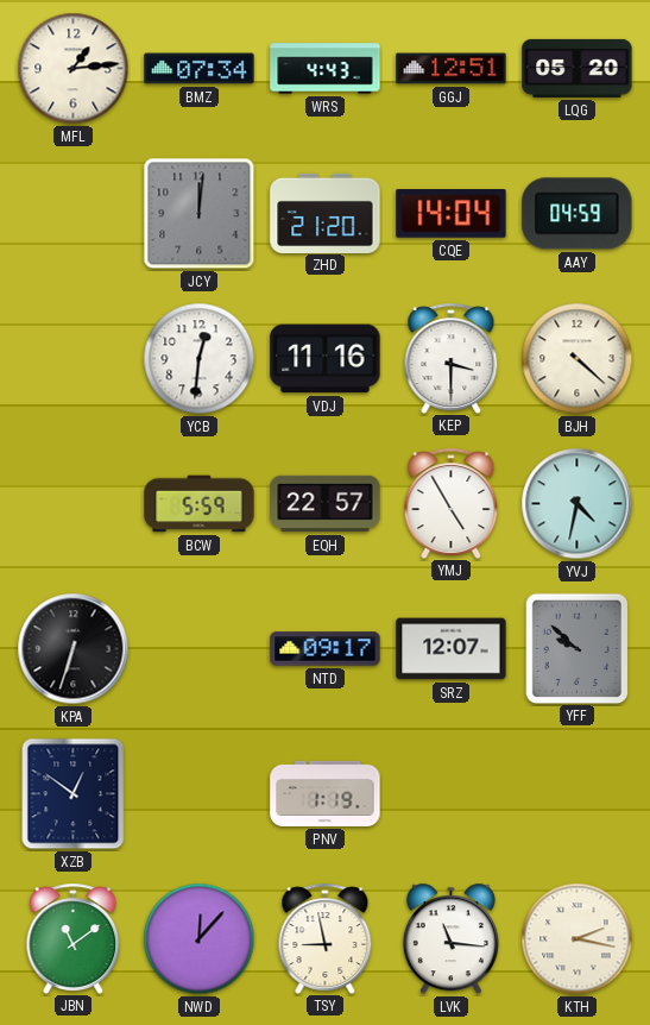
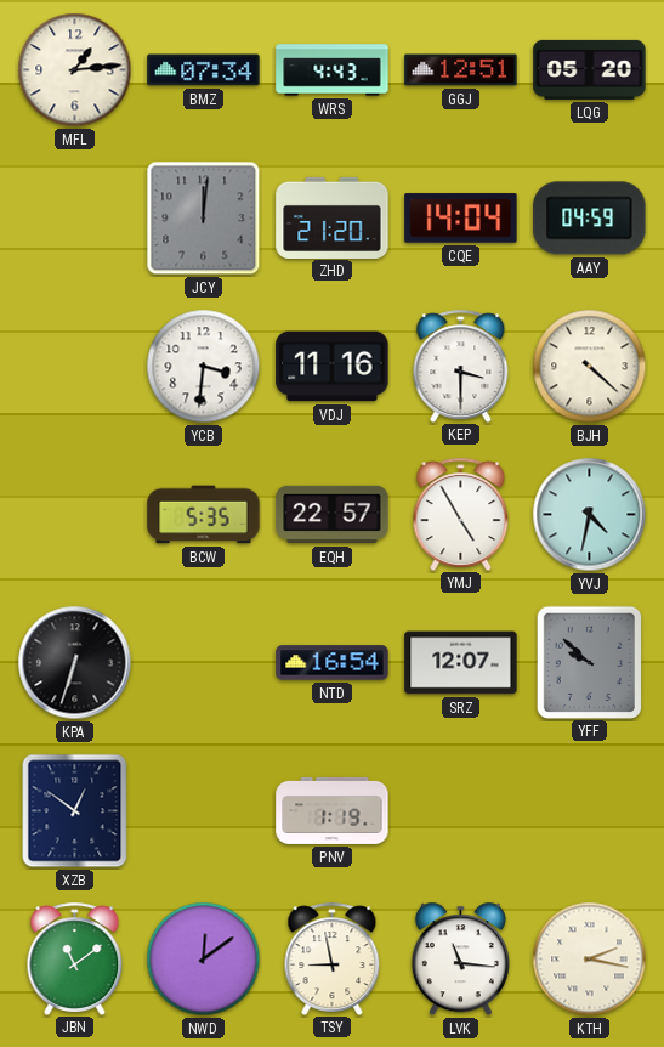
YCB: 12:31 -> 3:31 (204, 367)
BCW: 5:59 -> 5:35 (204, 515)
NTD: 09:17 -> 16:54 (333, 663)
NWD: 12:07 -> 12:09 (204, 960)
